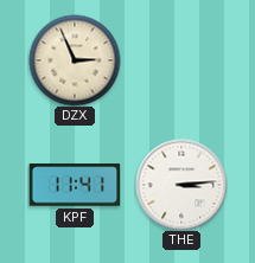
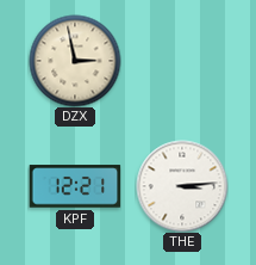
DZX: 2:56 -> 2:58 (75, 61)
KPF: 11:41 -> 12:21 (75, 186)
